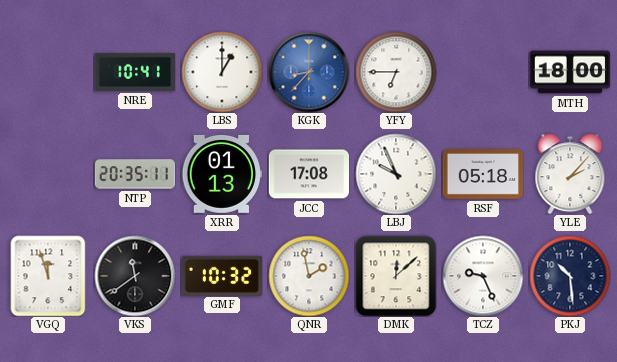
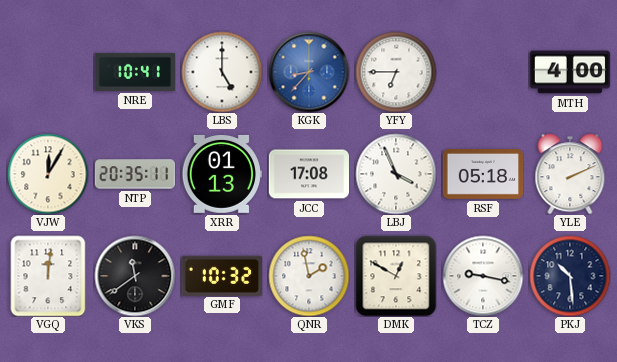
LBS: 1:00 -> 5:00 (222, 72)
MTH: 18:00 -> 4:00 (569, 72)
VJW: none -> 12:05 (48, 174)
LBJ: 9:56 -> 3:56 (396, 174)
YLE: 2:07 -> 2:11 (570, 174)
VGQ: 11:57 -> 12:01 (48, 276)
DMK: 12:08 -> 12:50 (396, 276)
TCZ: 9:26 -> 9:17 (483, 276)
